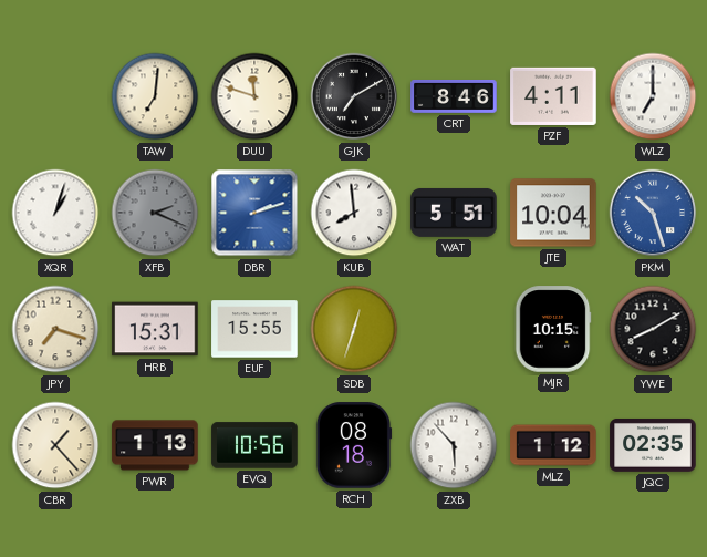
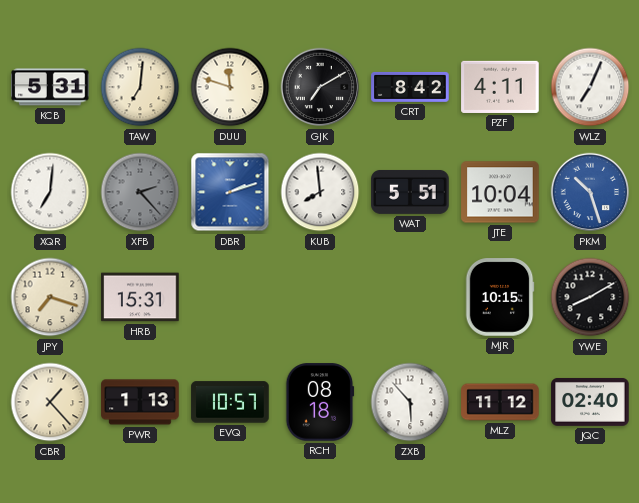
KCB: none -> 5:31 (50, 87)
CRT: 8:46 -> 8:42 (410, 87)
WLZ: 7:00 -> 7:04 (590, 87)
XQR: 1:03 -> 7:01 (50, 192)
XFB: 2:19 -> 2:23 (140, 192)
EUF: 15:55 -> none (254, 329)
SDB: 12:33 -> none (354, 329)
EVQ: 10:56 -> 10:57 (230, 402)
MLZ: 1:12 -> 11:12 (500, 402)
JQC: 02:35 -> 02:40 (590, 402)
